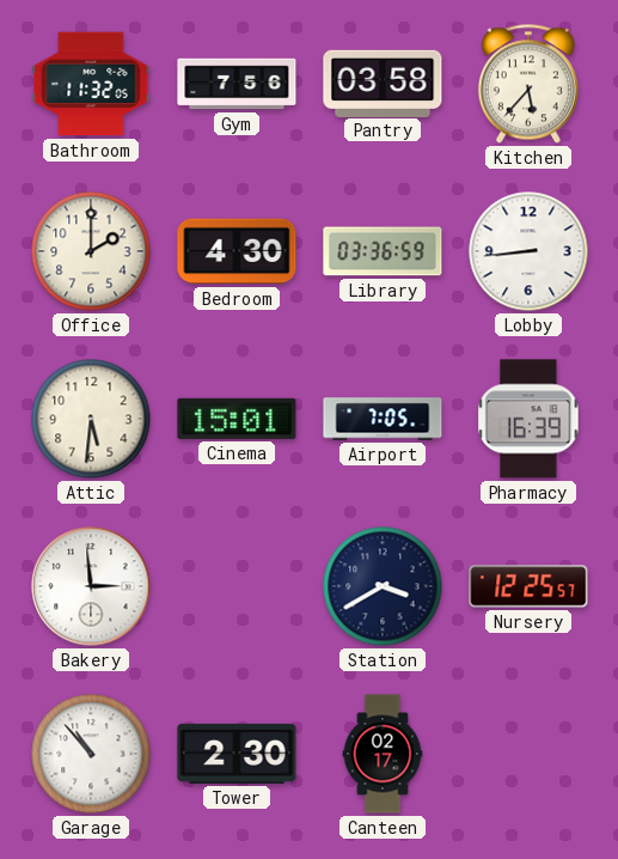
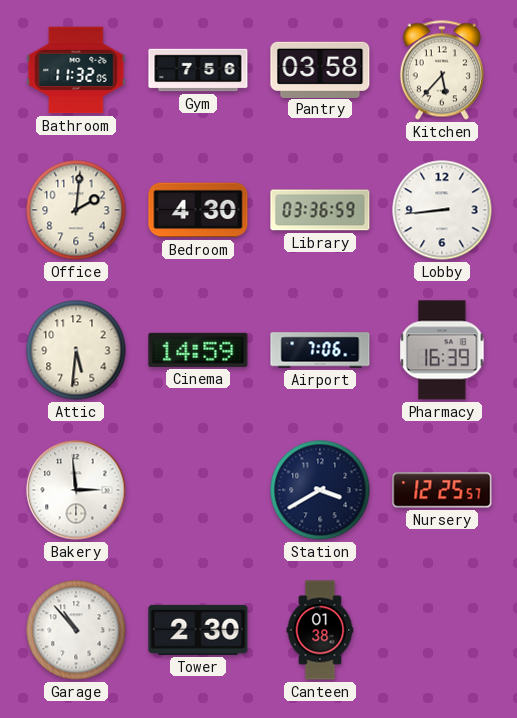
Office: 2:00 -> 2:01 (76, 210)
Cinema: 15:01 -> 14:59 (198, 350)
Airport: 7:05 -> 7:06 (320, 350)
Canteen: 02:17 -> 01:38 (320, 630)
